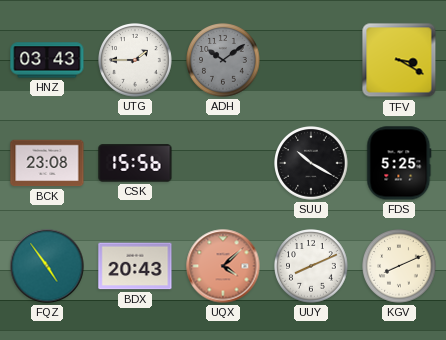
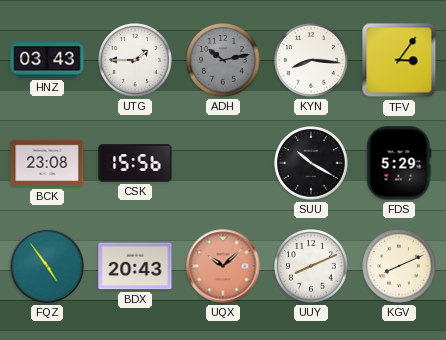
ADH: 10:09 -> 10:13 (223, 60)
KYN: none -> 8:16 (311, 60)
TFV: 3:20 -> 3:06 (399, 60)
FDS: 5:25 -> 5:29 (399, 163)
UQX: 4:08 -> 10:08 (223, 266)
